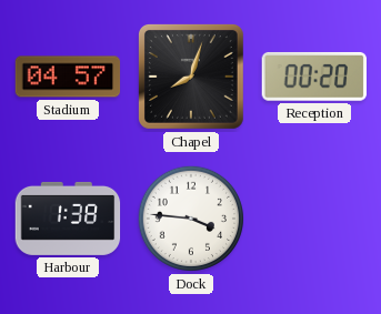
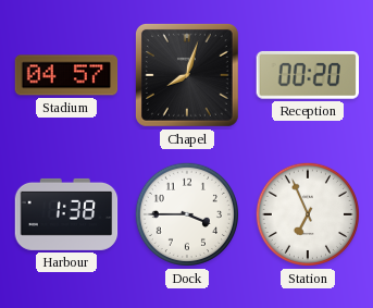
Dock: 3:46 -> 3:45 (187, 214)
Station: none -> 6:56 (308, 214)
